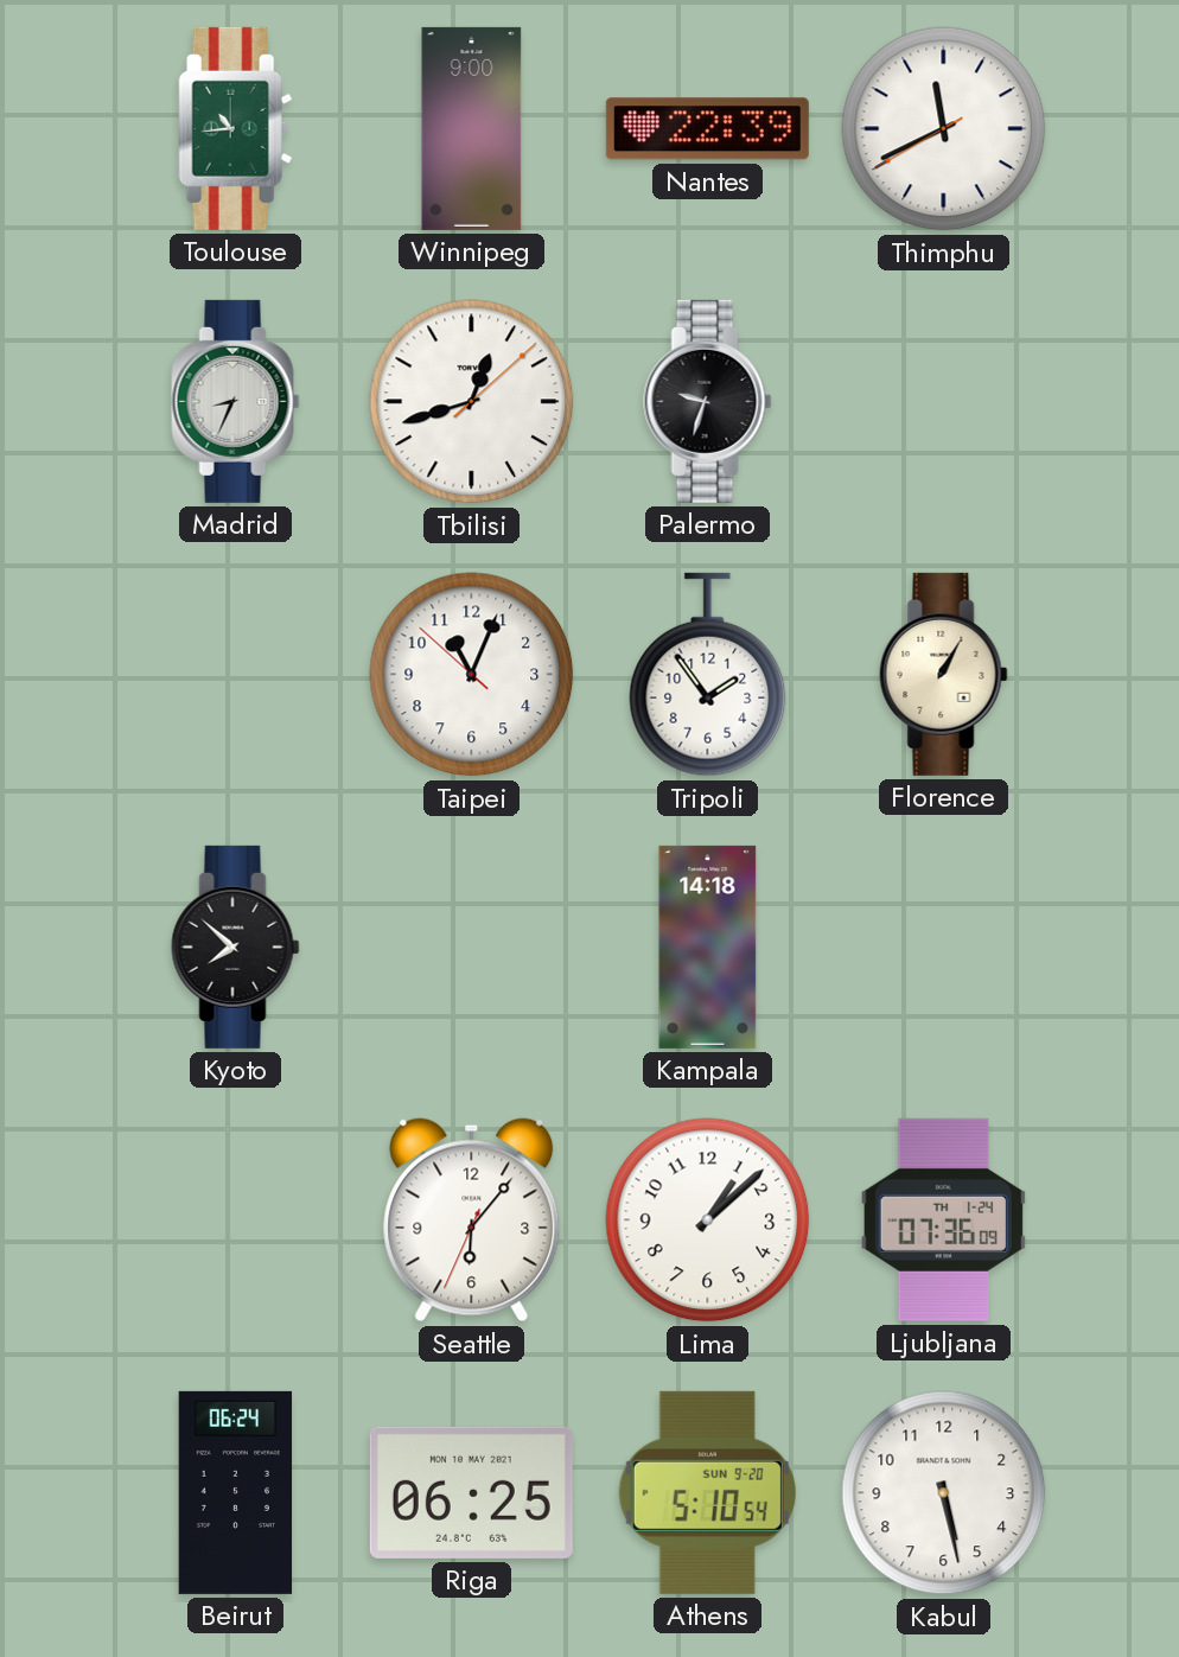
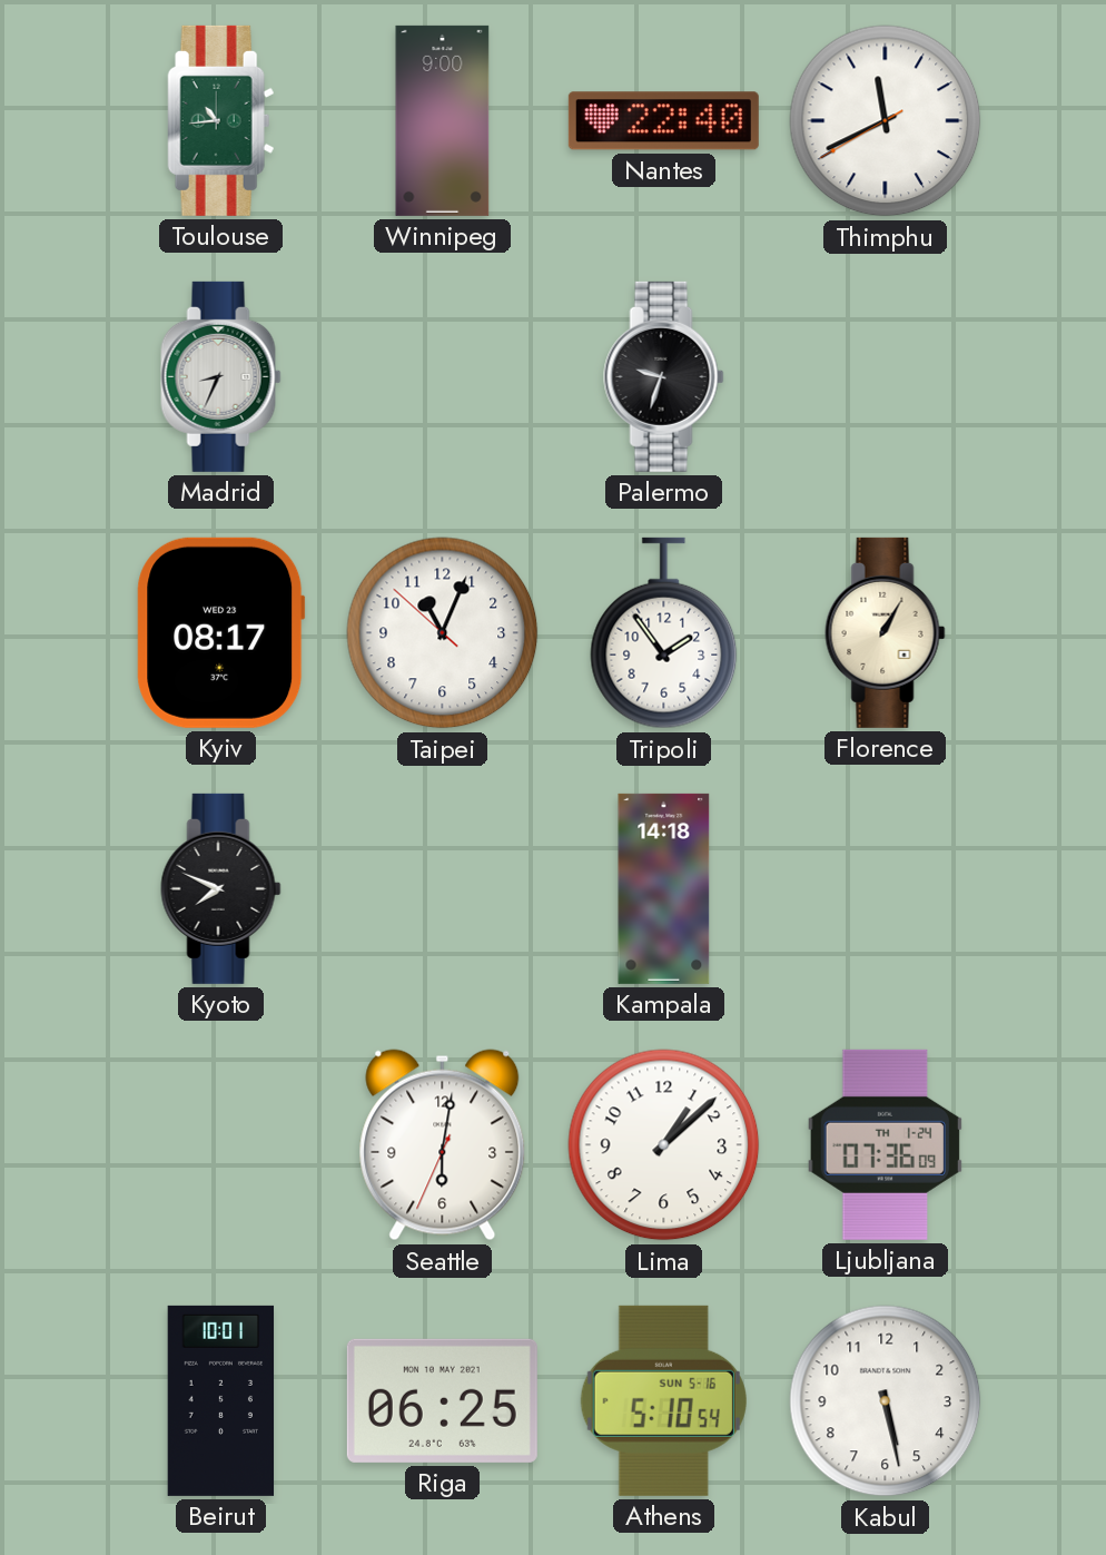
Nantes: 22:39 -> 22:40 (663, 121)
Tbilisi: 12:42 -> none (472, 402)
Kyiv: none -> 08:17 (221, 632)
Kyoto: 7:52 -> 7:49 (221, 888)
Seattle: 6:06 -> 6:01 (443, 1145)
Beirut: 06:24 -> 10:01 (221, 1400)
Athens date: SUN 9-20 -> SUN 5-16 (663, 1400)
